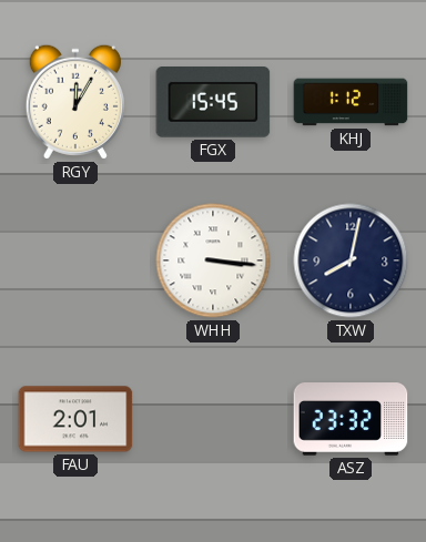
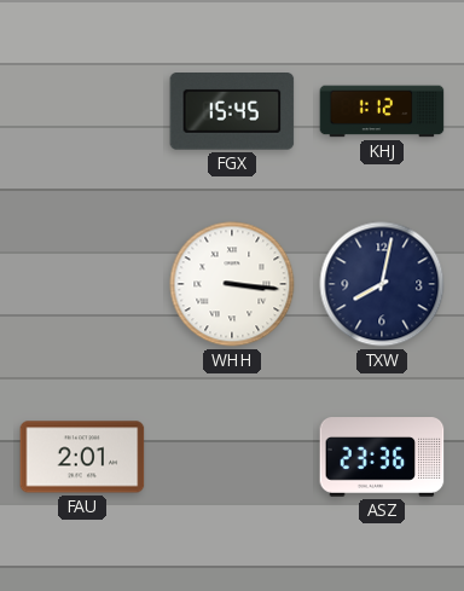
RGY: 12:05 -> none (75, 102)
ASZ: 23:32 -> 23:36 (382, 457)
